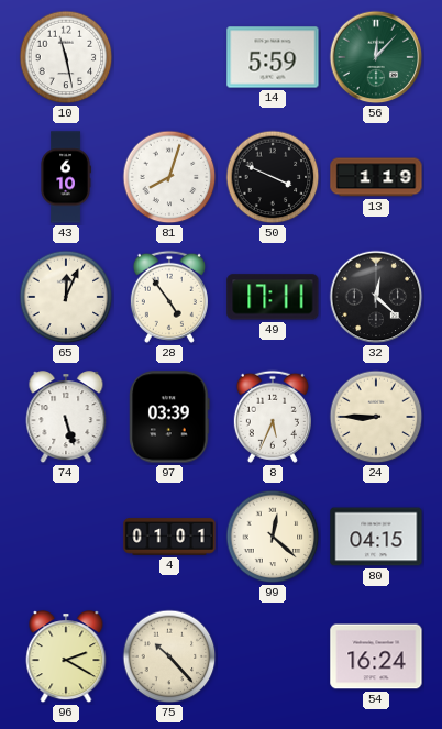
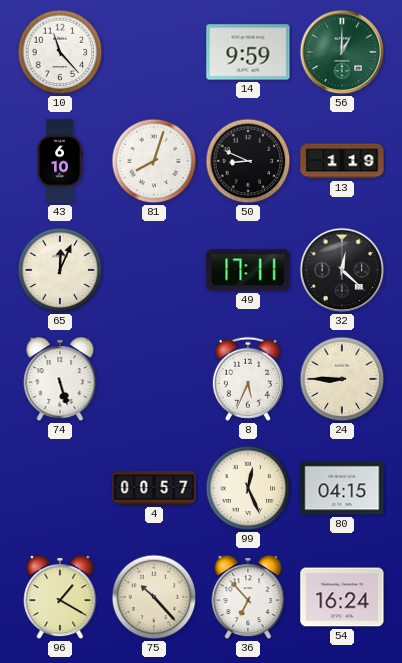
10: 11:28 -> 11:23 (60, 52)
14: 5:59 -> 9:59 (248, 52)
56: 12:07 -> 1:00 (342, 52)
50: 3:49 -> 8:49 (248, 161)
28: 4:54 -> none (169, 297)
97: 03:39 -> none (169, 417)
4: 01:01 -> 00:57 (154, 488)
99: 12:22 -> 12:26 (248, 488)
96: 2:20 -> 1:20 (60, 598)
36: none -> 6:53 (248, 598)
